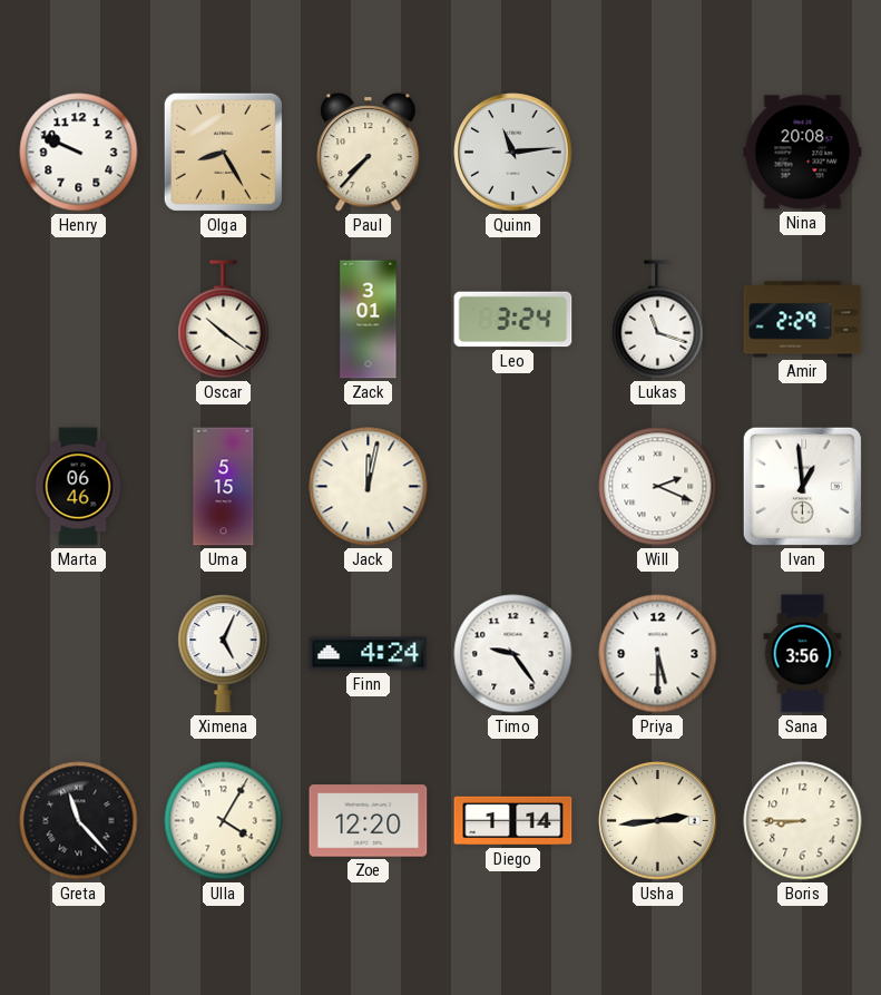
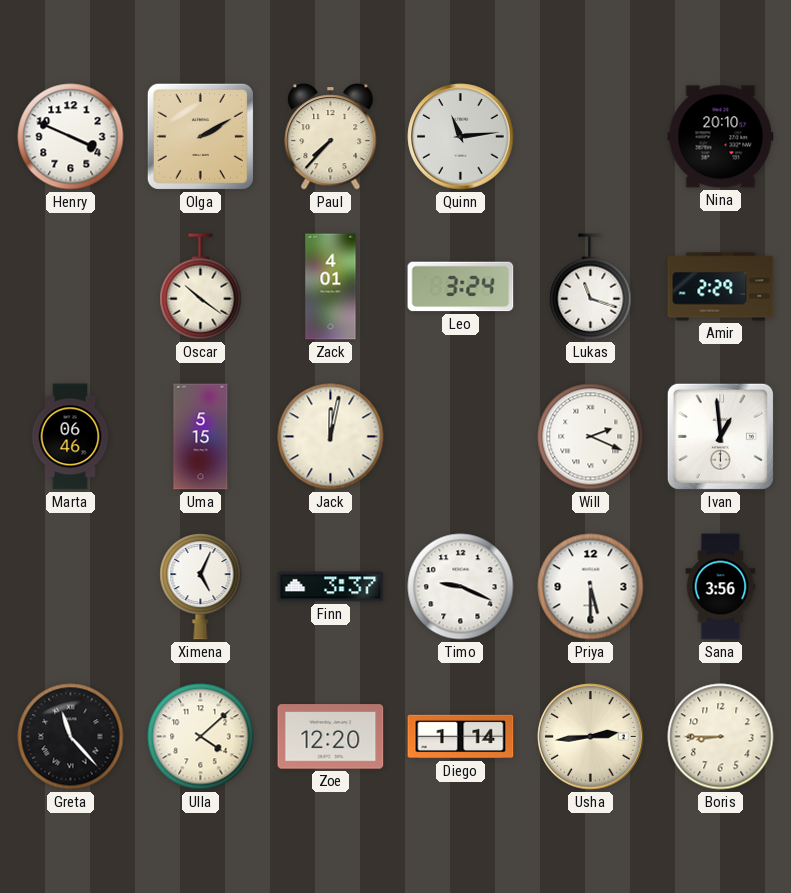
Henry: 9:49 -> 3:49 (71, 137)
Olga: 8:25 -> 2:10 (200, 136)
Nina: 20:08 -> 20:10 (721, 137)
Zack: 3:01 -> 4:01 (331, 287)
Finn: 4:24 -> 3:37 (331, 587)
Timo: 9:24 -> 9:19 (461, 587)
Ulla: 4:05 -> 4:08 (201, 737)
